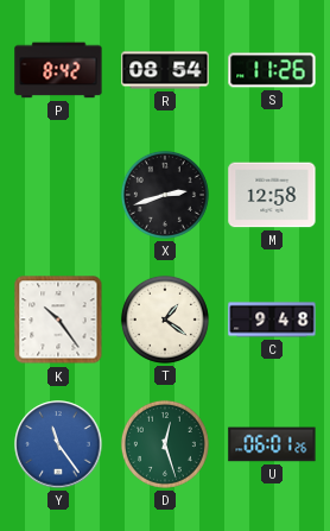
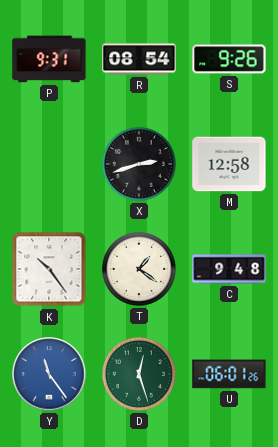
P: 8:42 -> 9:31 (49, 59)
S: 11:26 -> 9:26 (229, 59)
